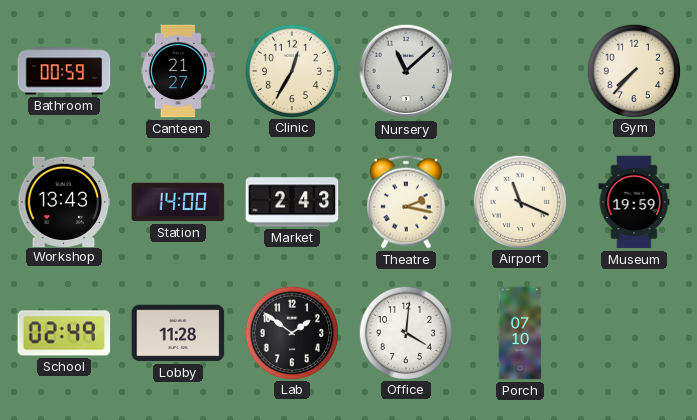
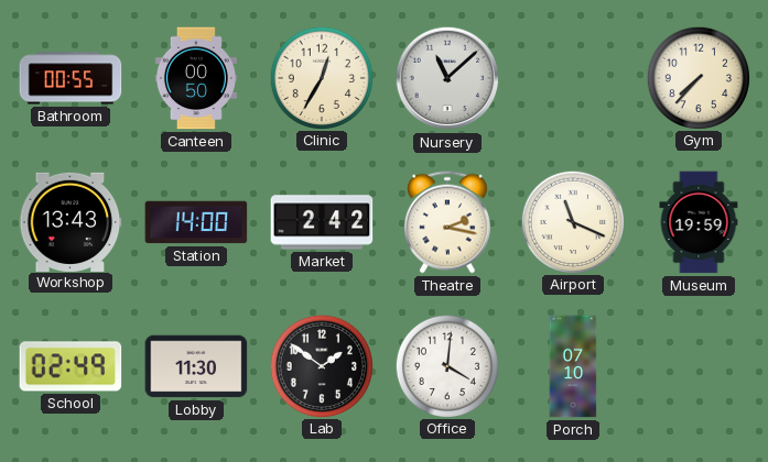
Bathroom: 00:59 -> 00:55 (71, 78)
Canteen: 21:27 -> 00:50 (196, 78)
Market: 2:43 -> 2:42 (322, 222)
Lobby: 11:28 -> 11:30 (196, 366)
